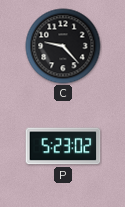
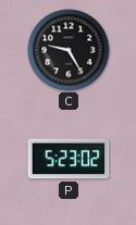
C: 9:23 -> 9:25 (69, 50)
